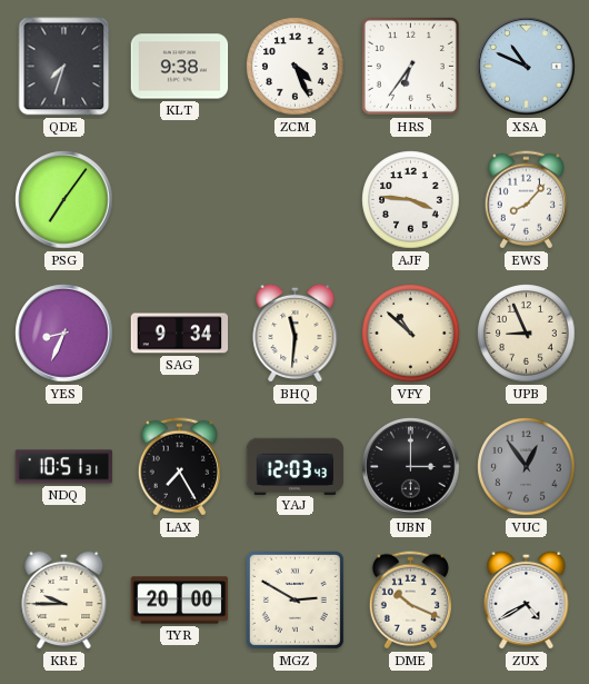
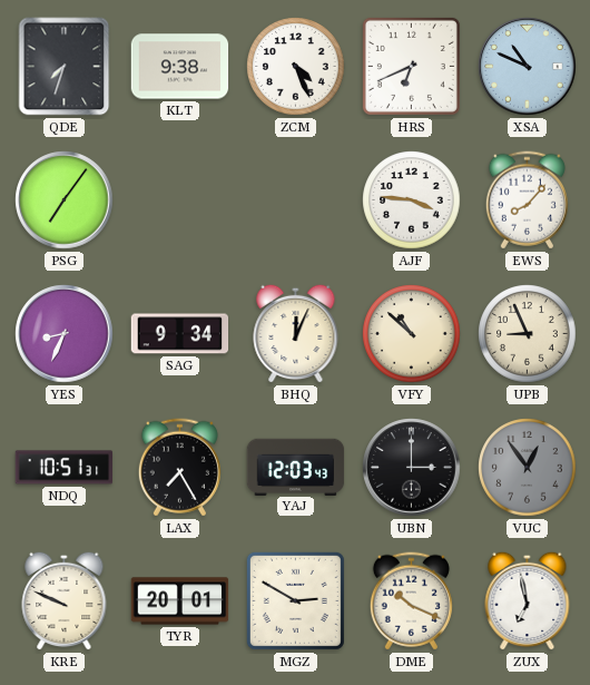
HRS: 6:36 -> 6:41 (411, 66)
BHQ: 11:31 -> 12:04 (296, 333)
KRE: 9:45 -> 9:49 (65, 600)
TYR: 20:00 -> 20:01 (180, 601)
ZUX: 4:40 -> 6:58 (528, 600)
